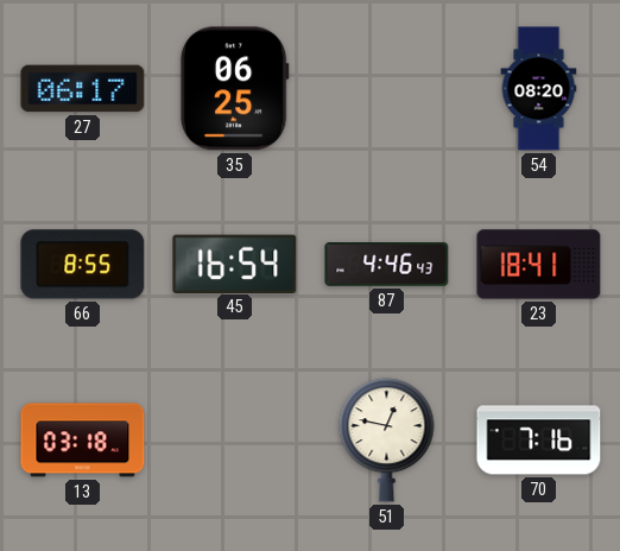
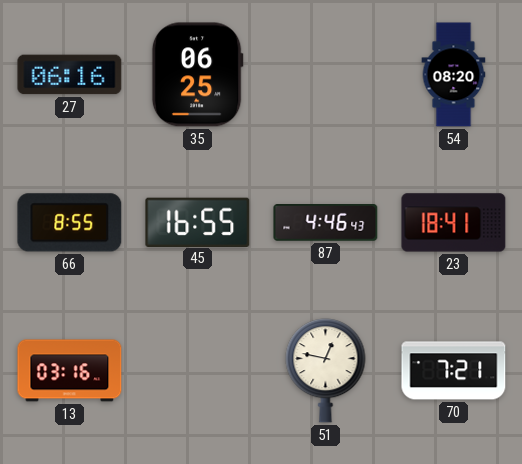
27: 06:17 -> 06:16 (70, 75)
45: 16:54 -> 16:55 (198, 222)
13: 03:18 -> 03:16 (70, 371)
70: 7:16 -> 7:21 (454, 371)
